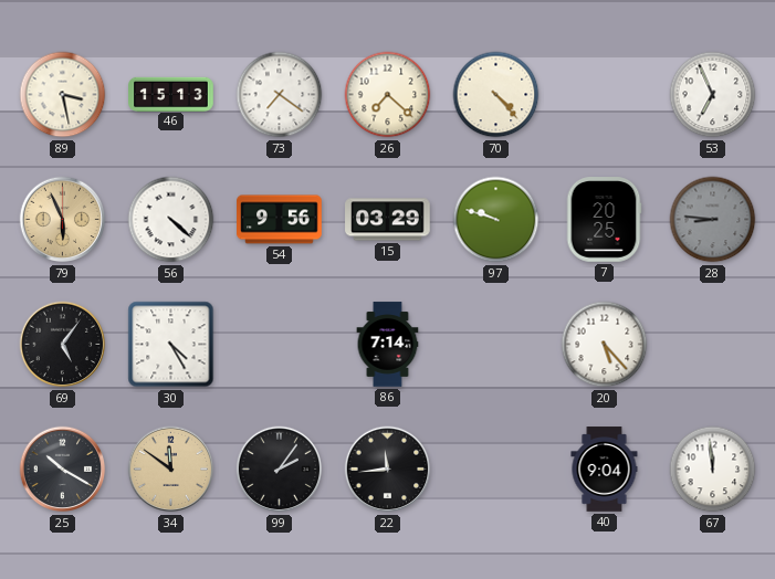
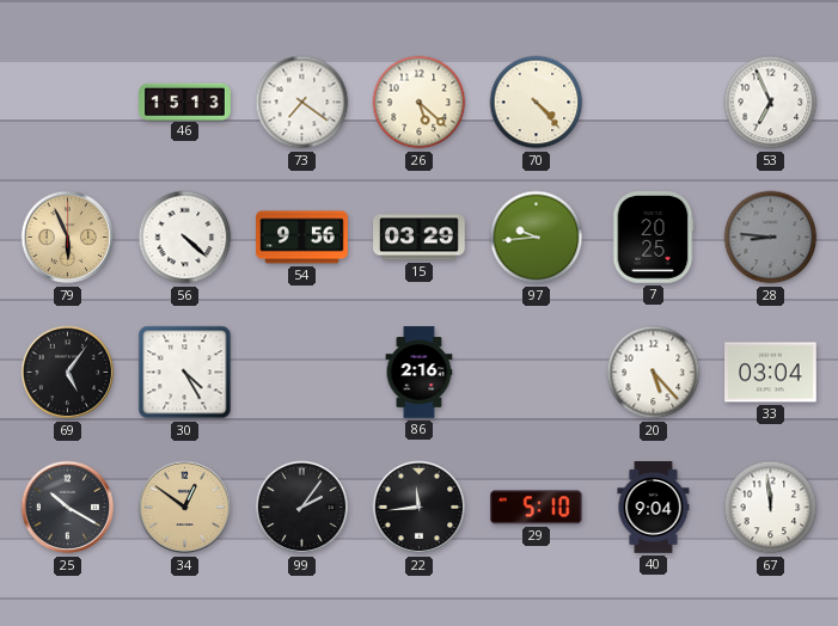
89: 3:28 -> none (63, 95)
26: 7:22 -> 5:22 (420, 103)
97: 9:48 -> 9:44 (537, 238)
86: 7:14 -> 2:16 (420, 373)
33: none -> 03:04 (771, 373)
34: 11:51 -> 12:51 (185, 508)
29: none -> 5:10 (536, 508)
